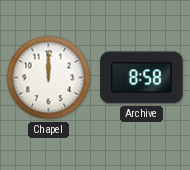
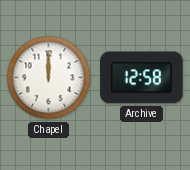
Archive: 8:58 -> 12:58 (142, 78)
